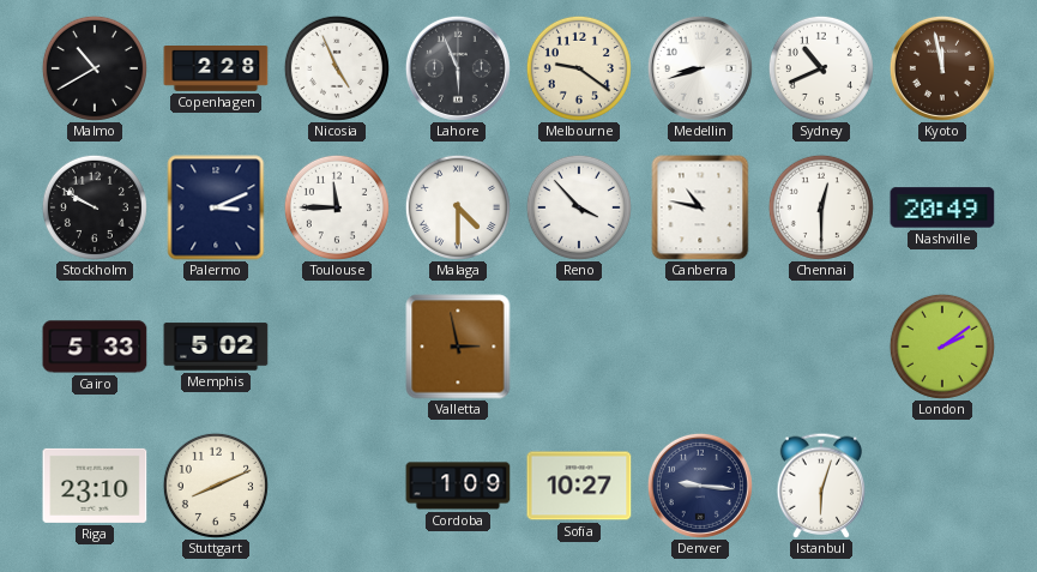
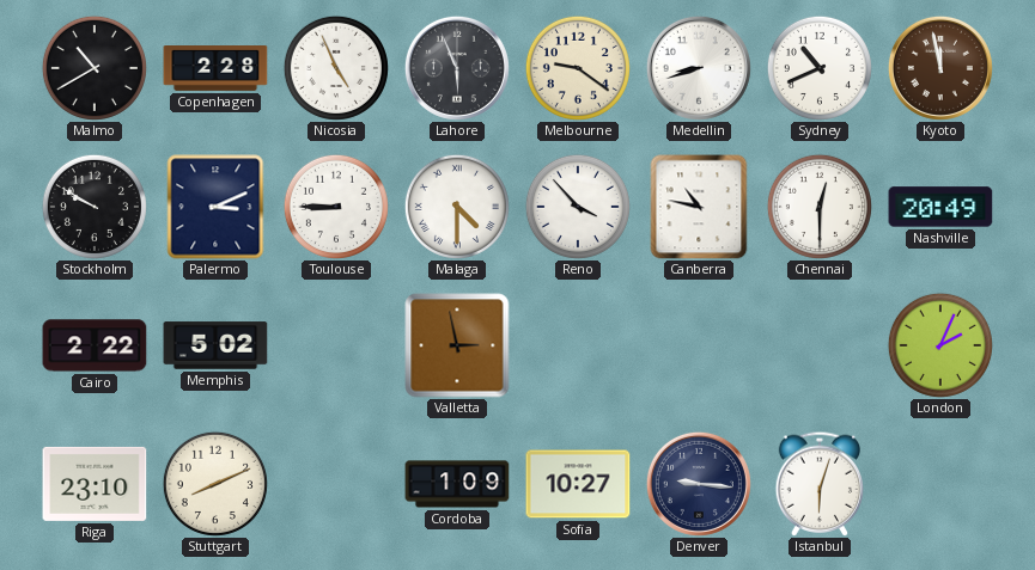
Toulouse: 11:45 -> 8:45 (336, 207)
Cairo: 5:33 -> 2:22 (95, 345)
London: 2:09 -> 2:04 (940, 345)
